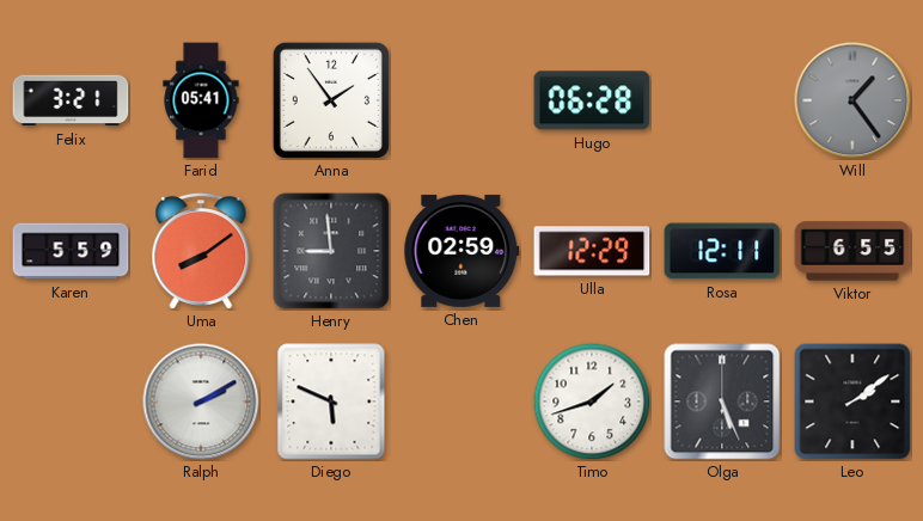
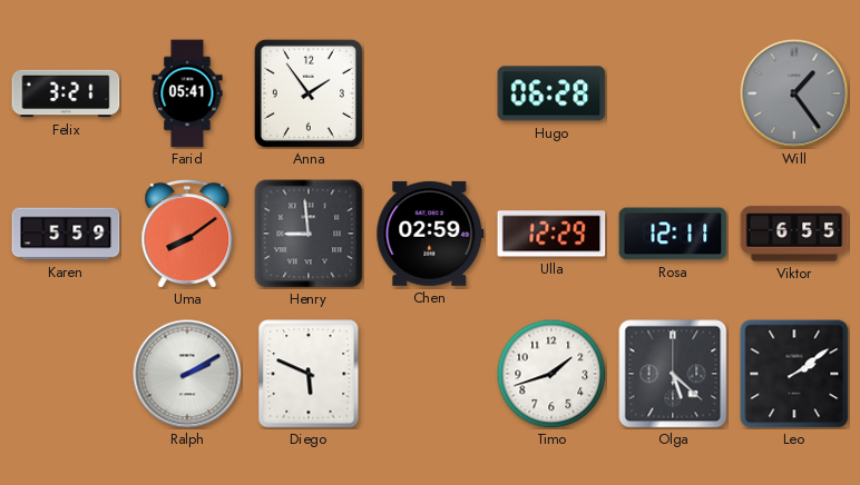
Olga: 5:26 -> 5:22 (673, 374)
